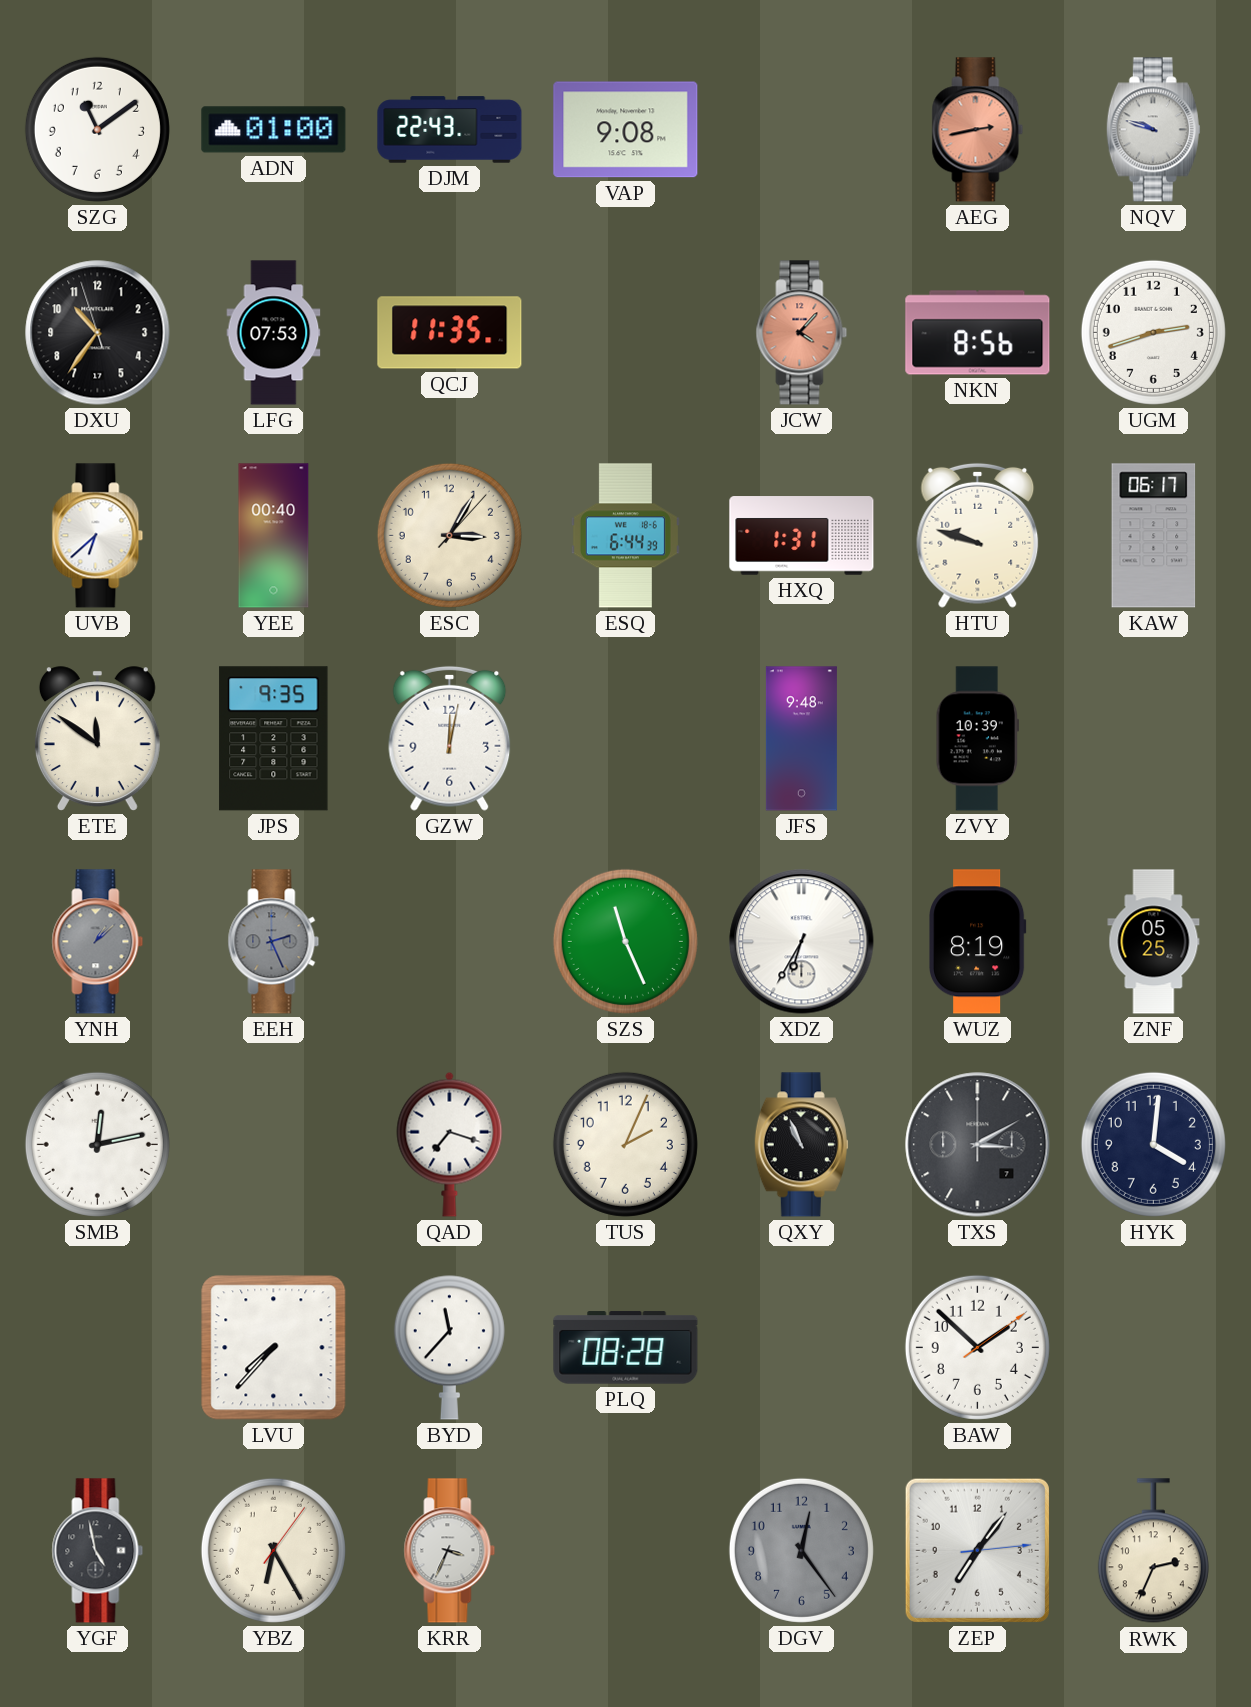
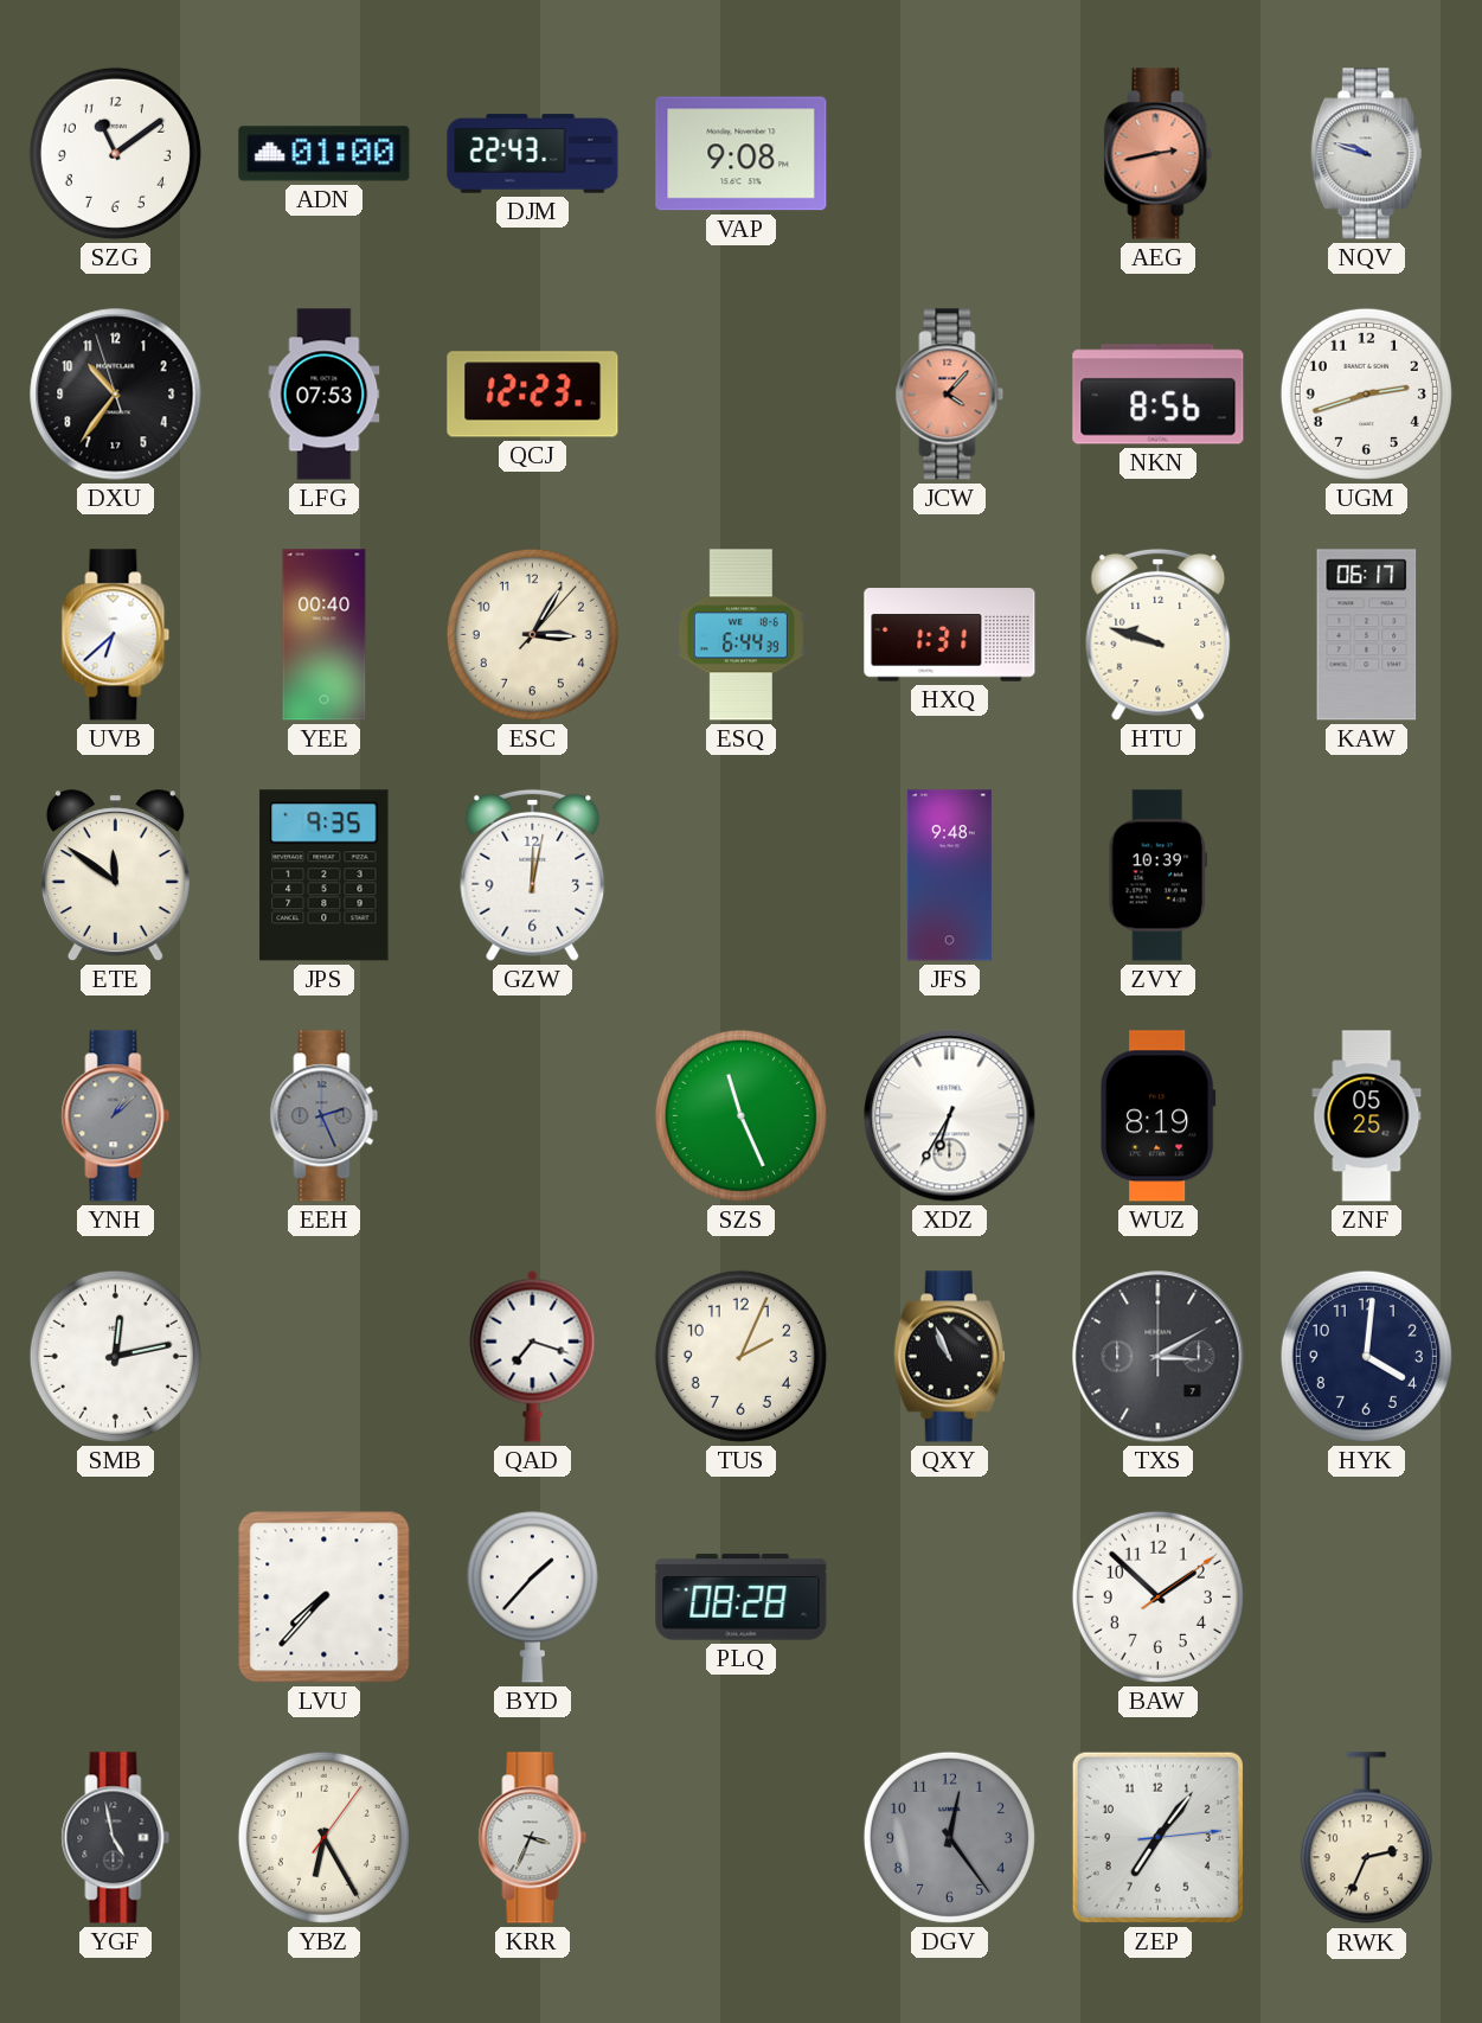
QCJ: 11:35 -> 12:23 (533, 395)
BYD: 11:37 -> 1:37 (532, 1596)
